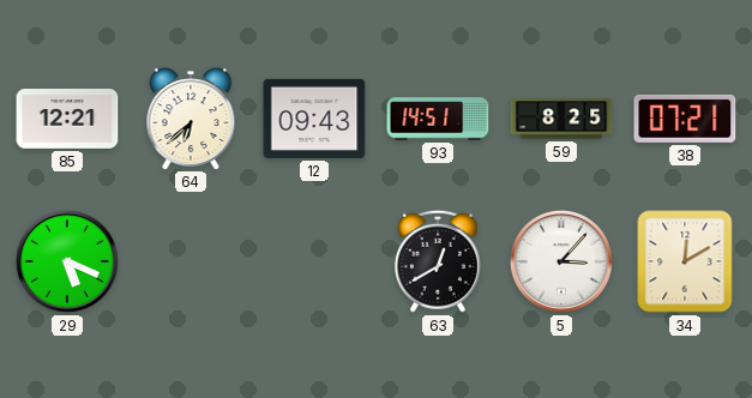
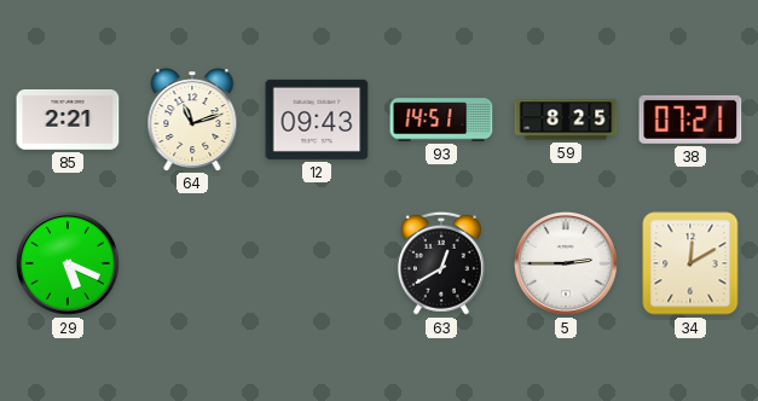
85: 12:21 -> 2:21 (68, 121)
64: 6:38 -> 11:12 (192, 120)
5: 3:07 -> 2:45 (566, 263)
